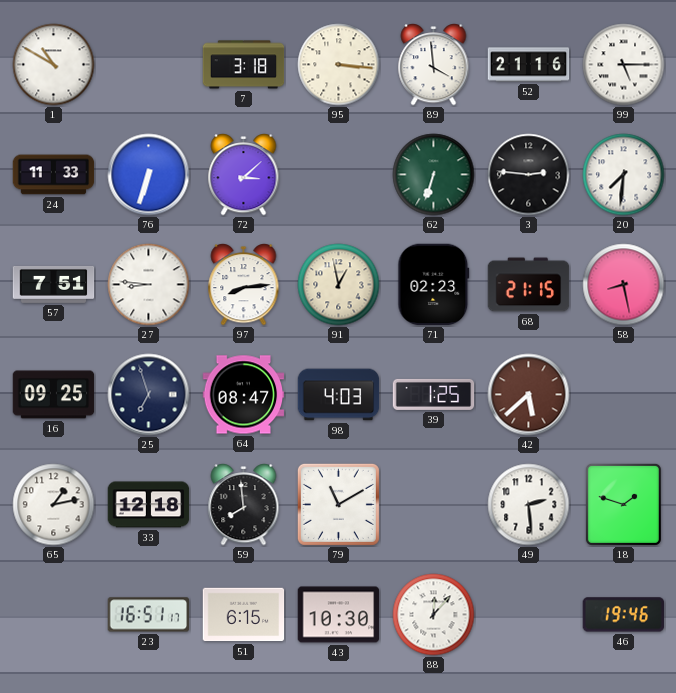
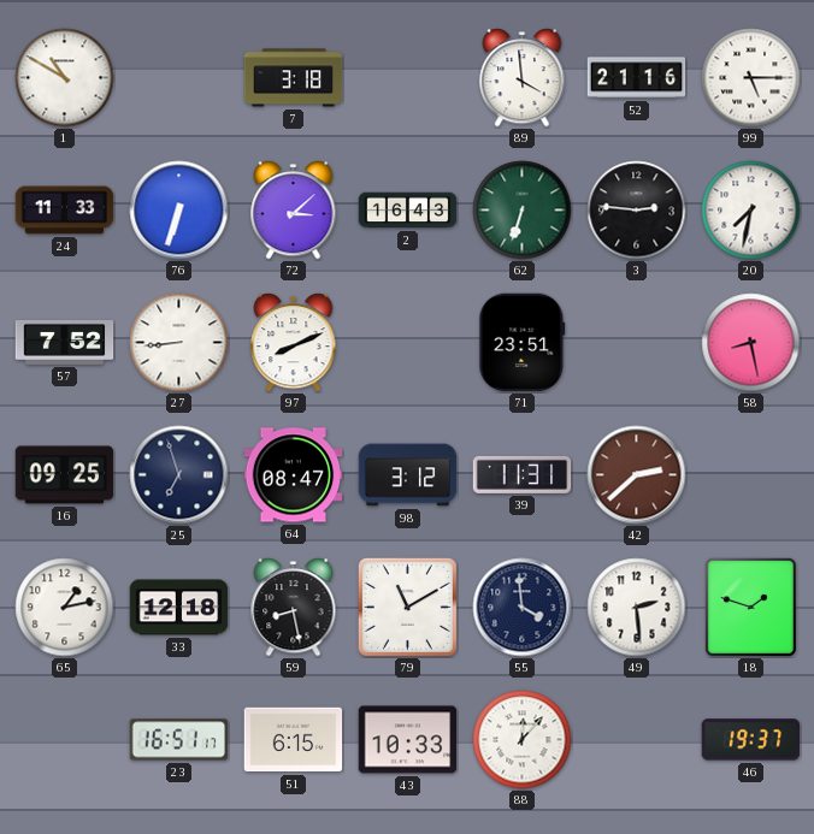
95: 3:16 -> none (339, 65)
2: none -> 16:43 (408, 211)
20: 7:31 -> 7:32 (751, 211)
57: 7:51 -> 7:52 (65, 342)
27: 8:46 -> 8:44 (179, 343)
97: 8:14 -> 8:11 (294, 343)
91: 12:58 -> none (339, 285)
71: 02:23 -> 23:51 (523, 343)
68: 21:15 -> none (529, 285)
98: 4:03 -> 3:12 (408, 475)
39: 1:25 -> 11:31 (523, 474)
42: 5:38 -> 2:38 (637, 475)
59: 7:59 -> 8:28 (294, 608)
55: none -> 3:59 (523, 608)
43: 10:30 -> 10:33 (408, 740)
46: 19:46 -> 19:37 (751, 740)
